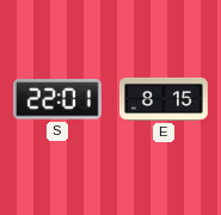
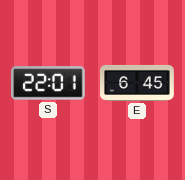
E: 8:15 -> 6:45 (137, 83)
